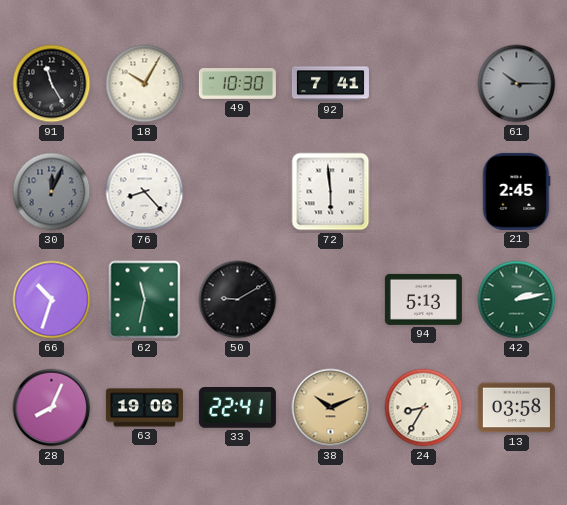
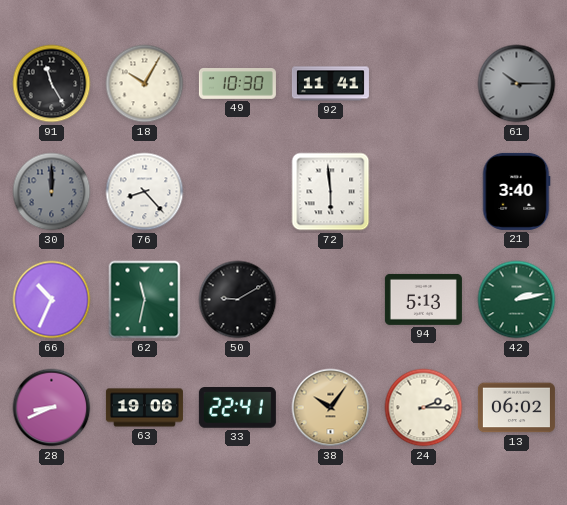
92: 7:41 -> 11:41 (330, 84)
30: 12:04 -> 12:00 (52, 192)
21: 2:45 -> 3:40 (516, 191)
66: 10:33 -> 10:34 (52, 300)
28: 8:04 -> 8:41 (52, 408)
38: 10:11 -> 10:06 (331, 408)
24: 8:35 -> 2:15 (424, 408)
13: 03:58 -> 06:02 (516, 408)
